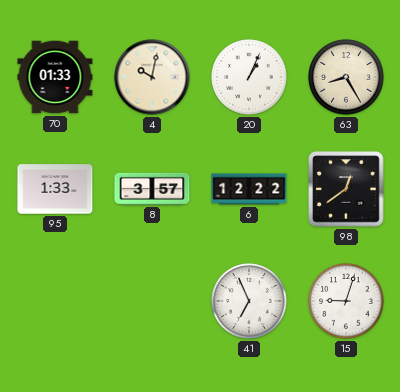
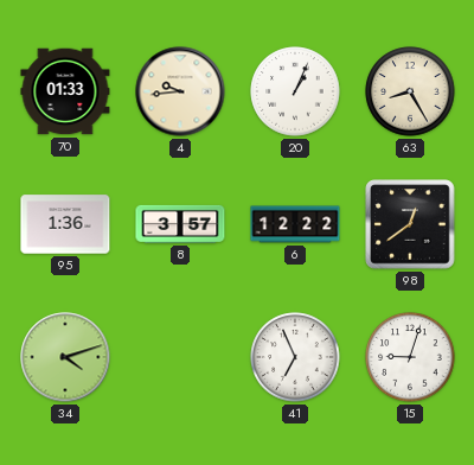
4: 10:02 -> 9:44 (180, 91)
95: 1:33 -> 1:36 (65, 224)
34: none -> 4:12 (65, 357)
